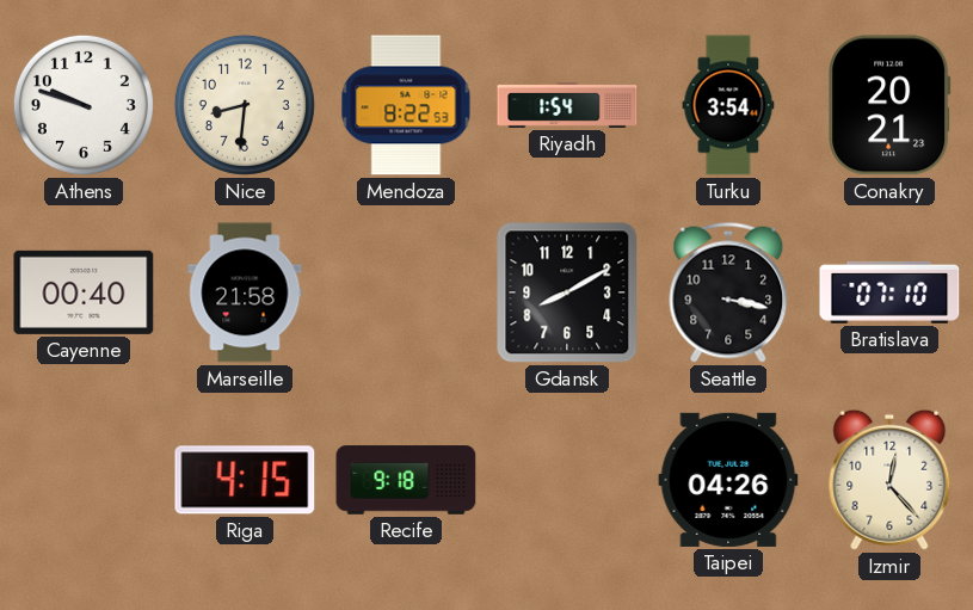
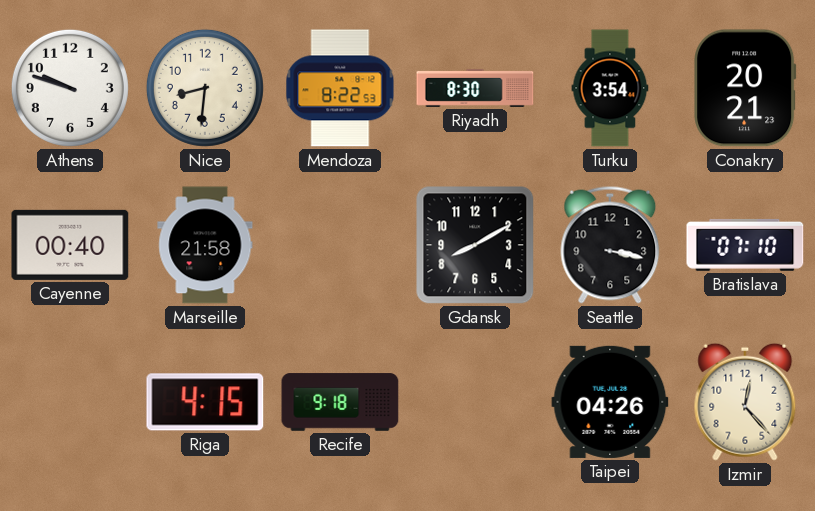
Riyadh: 1:54 -> 8:30 (475, 88)
